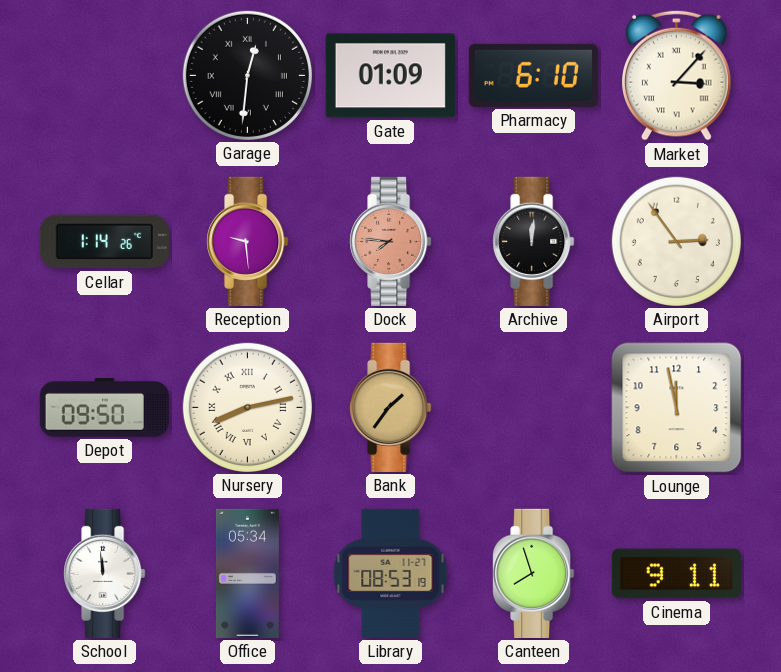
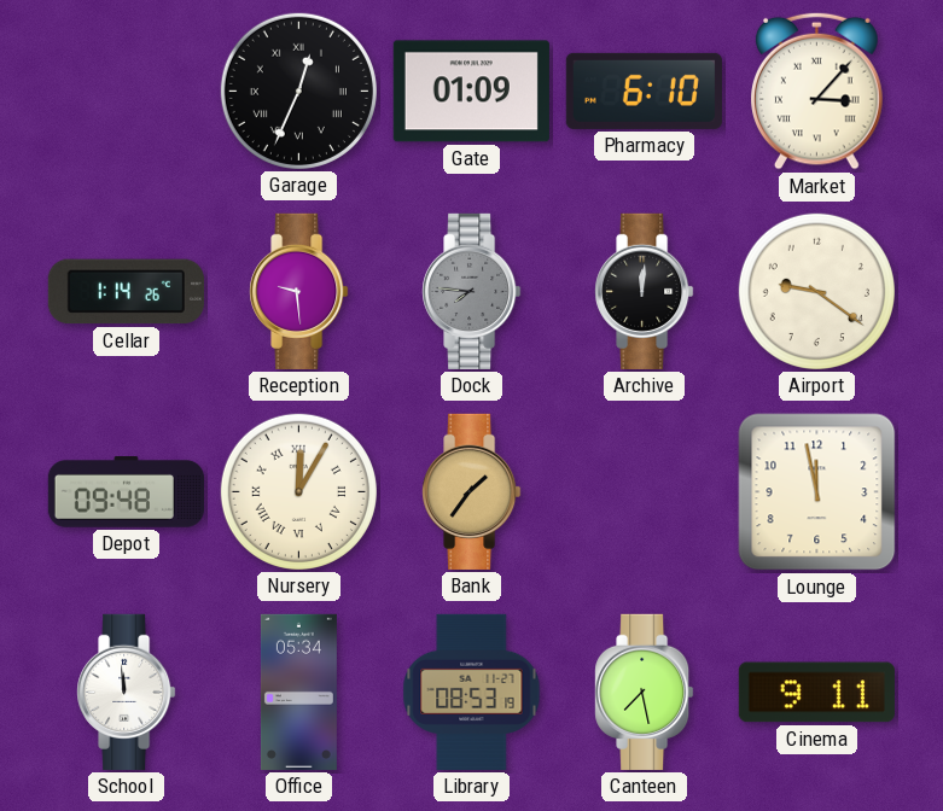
Garage: 12:31 -> 12:34 (298, 91)
Dock dial: salmon -> grey (472, 291)
Airport: 2:54 -> 9:21 (816, 291)
Depot: 09:50 -> 09:48 (126, 492)
Nursery: 8:13 -> 12:05 (298, 491)
Canteen: 7:57 -> 7:28 (645, 692)
